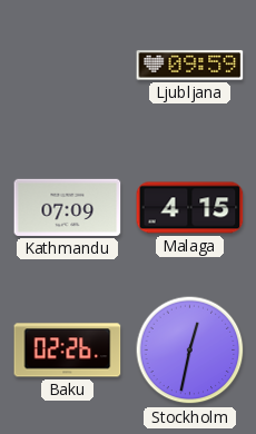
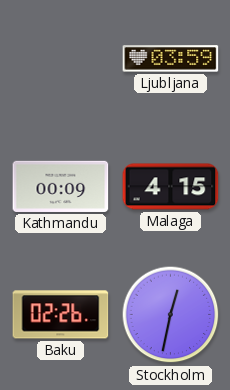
Ljubljana: 09:59 -> 03:59 (171, 59)
Kathmandu: 07:09 -> 00:09 (61, 186)
